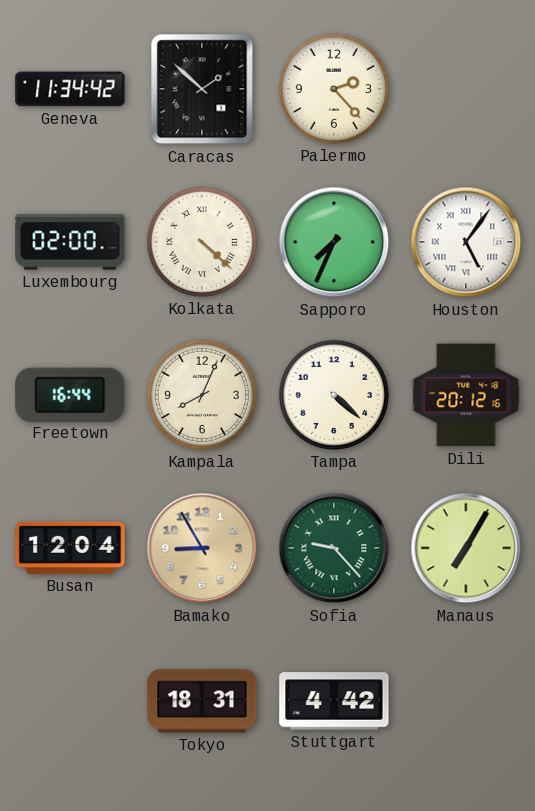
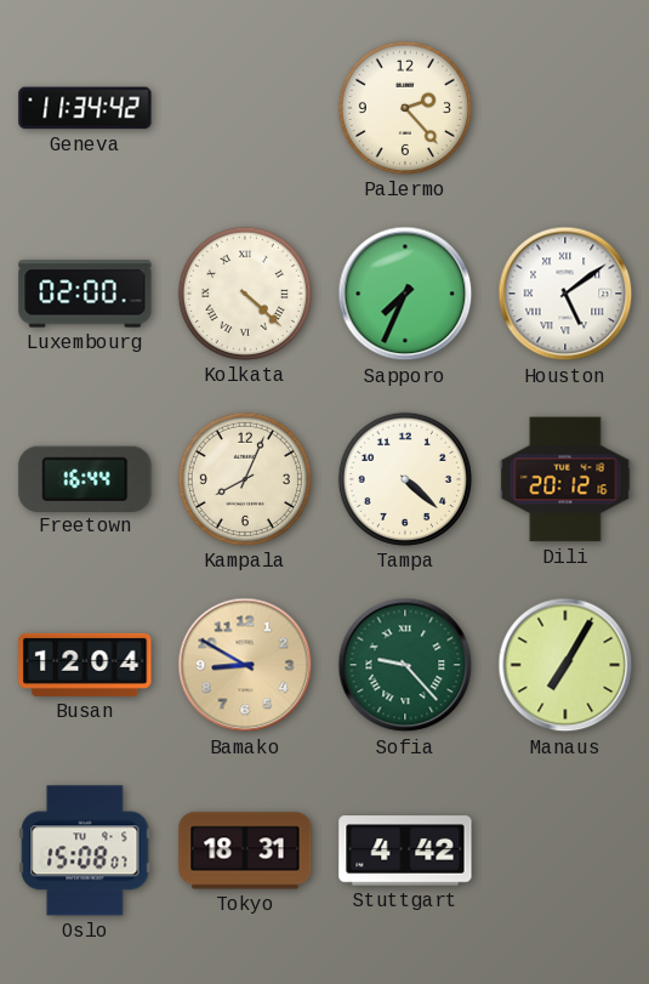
Caracas: 1:52 -> none (202, 89)
Houston: 5:06 -> 5:09 (565, 294)
Bamako: 8:55 -> 8:50 (245, 665)
Oslo: none -> 15:08 (85, 851)
